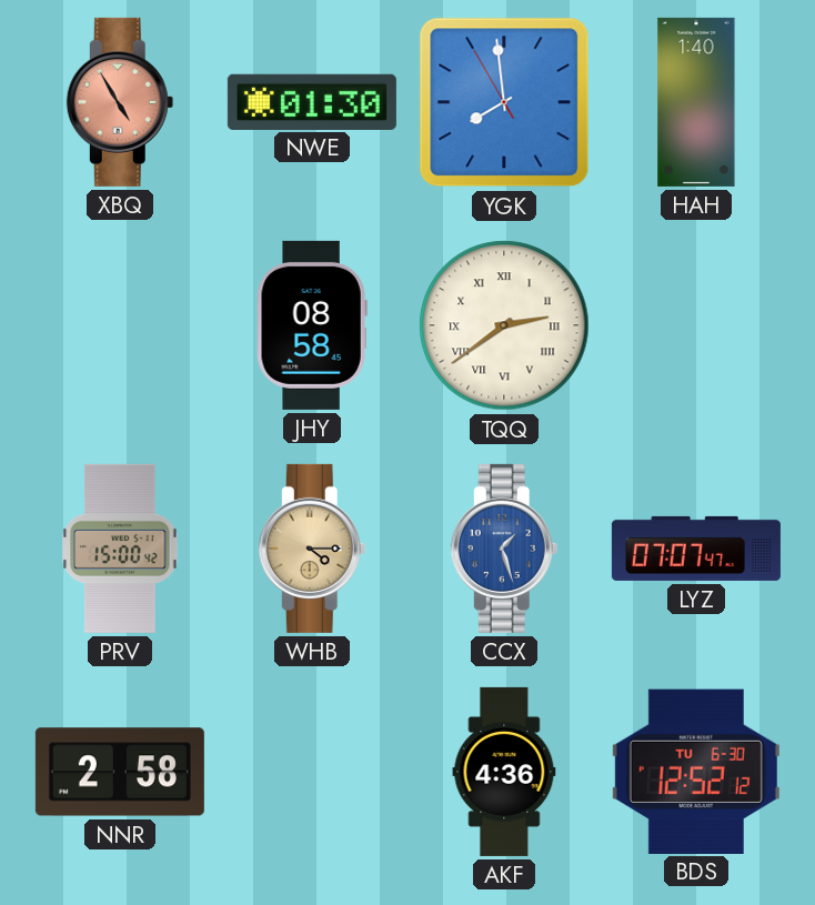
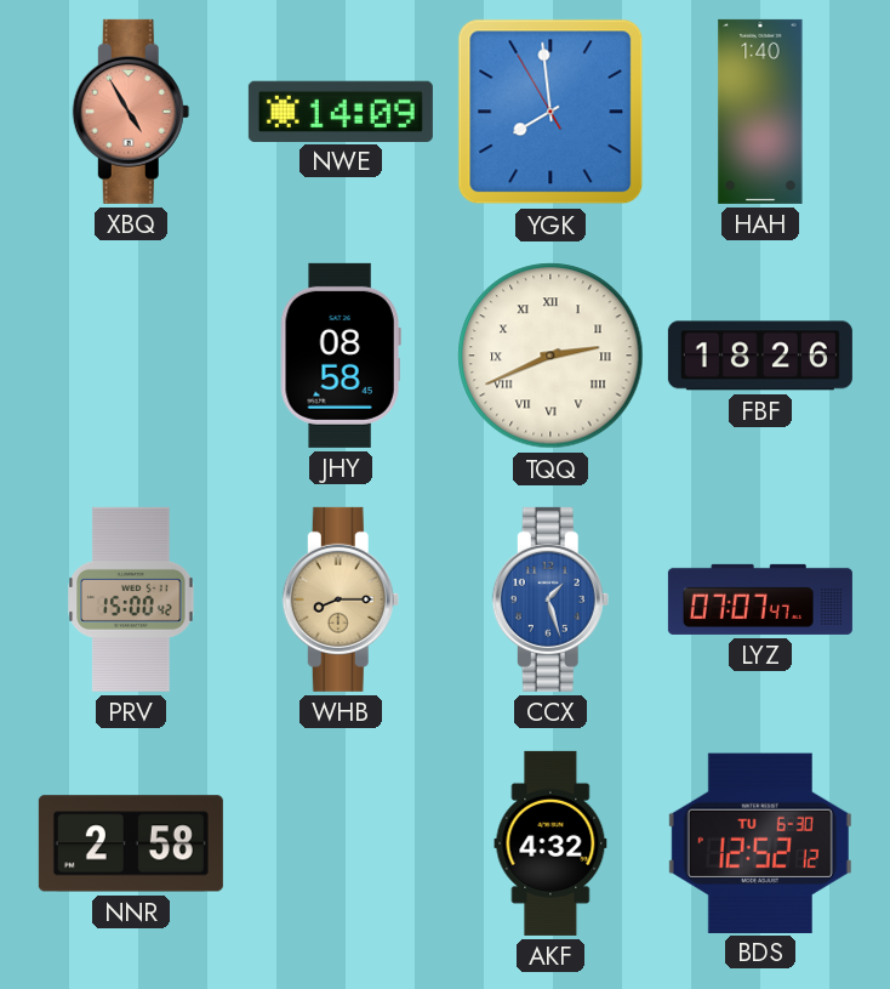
NWE: 01:30 -> 14:09 (341, 110)
TQQ: 2:39 -> 2:41 (550, 356)
FBF: none -> 18:26 (760, 356)
WHB: 4:15 -> 8:15 (341, 599)
AKF: 4:36 -> 4:32 (550, 843)
